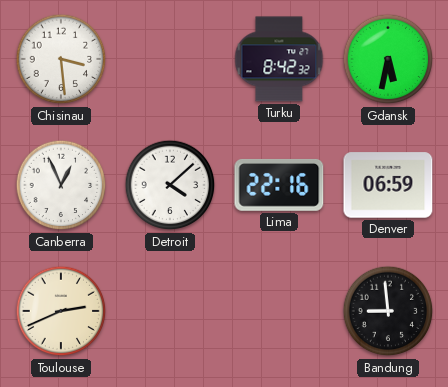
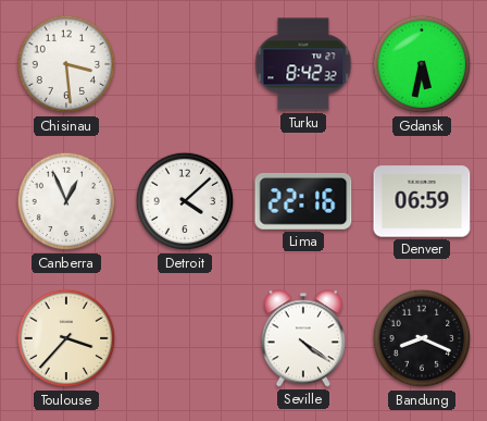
Toulouse: 2:41 -> 3:37 (66, 338)
Seville: none -> 4:21 (303, 338)
Bandung: 8:59 -> 8:19 (422, 338)
